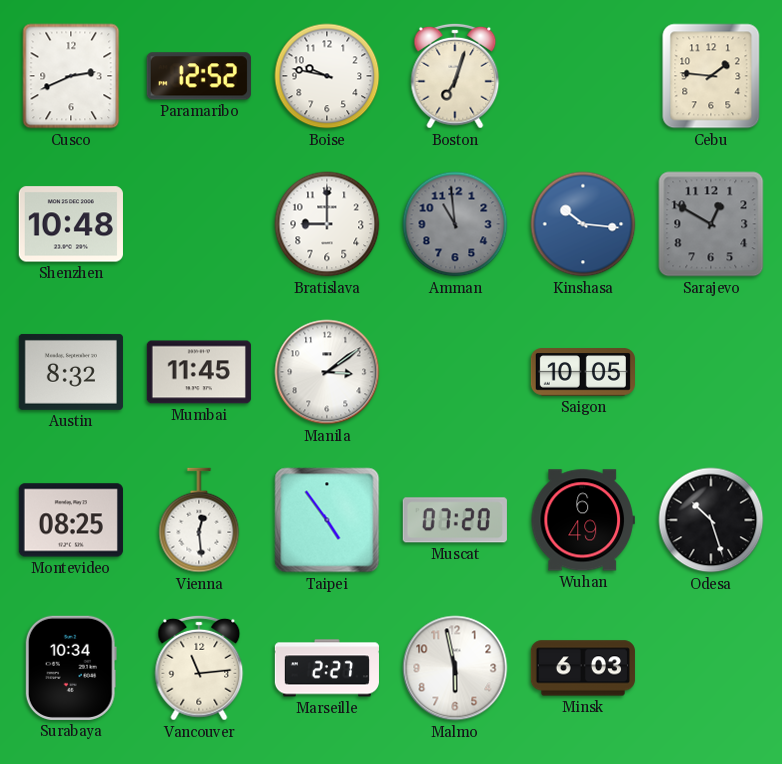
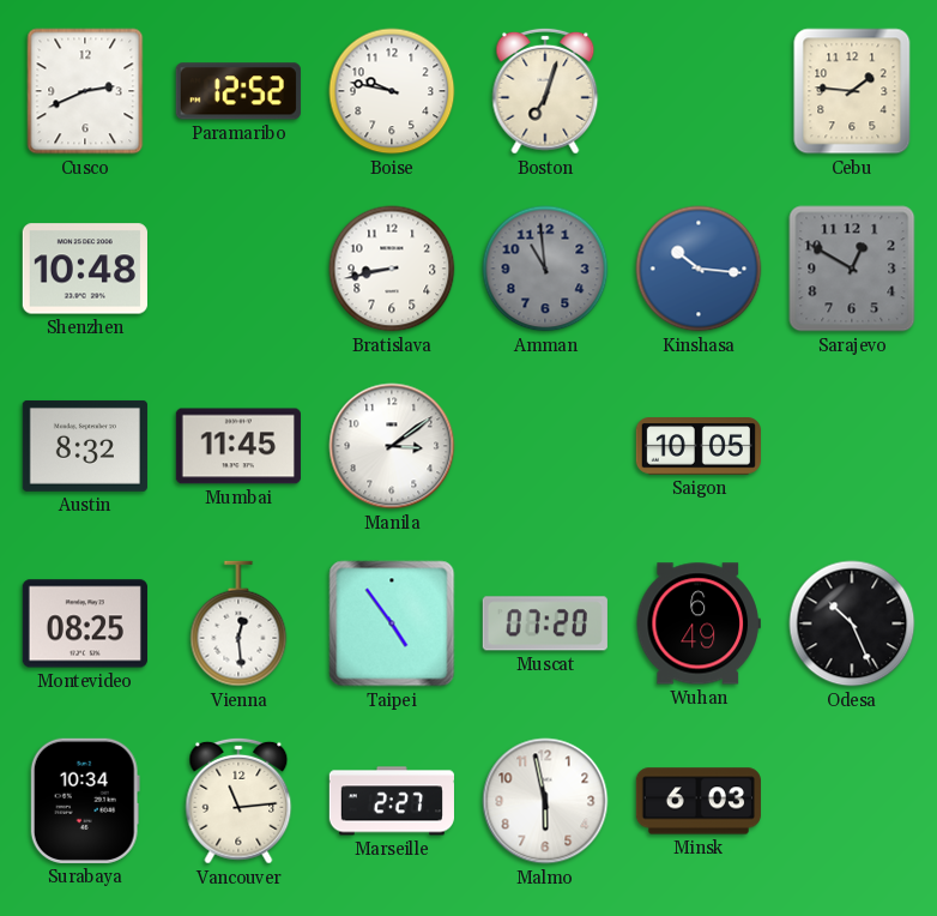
Bratislava: 9:00 -> 8:43 (392, 269)
Odesa: 10:27 -> 10:26 (852, 623)
